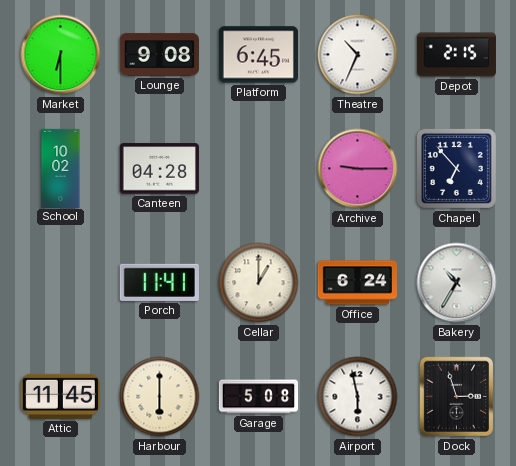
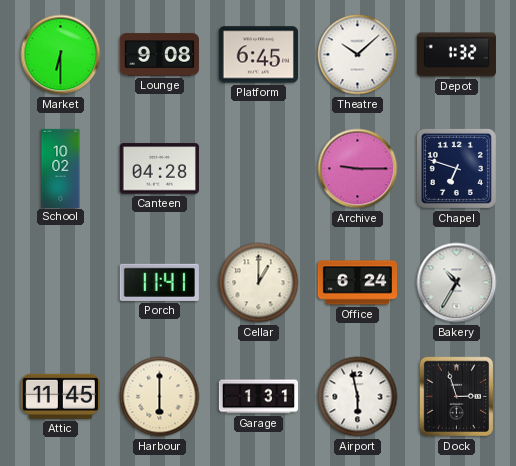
Theatre: 10:34 -> 10:08 (358, 55)
Depot: 2:15 -> 1:32 (456, 55)
Chapel: 6:53 -> 6:48 (456, 168)
Garage: 5:08 -> 1:31 (258, 397)
